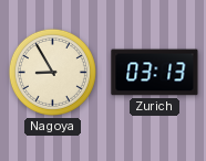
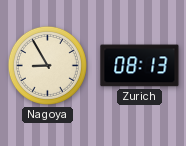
Zurich: 03:13 -> 08:13 (140, 66)
